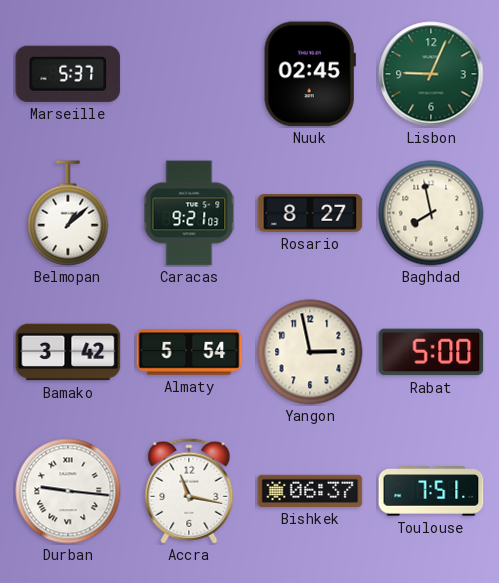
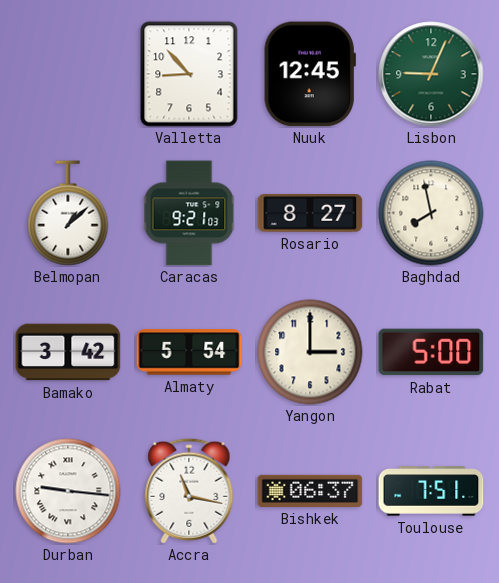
Marseille: 5:37 -> none (68, 74)
Valletta: none -> 8:53 (189, 74)
Nuuk: 02:45 -> 12:45 (310, 74)
Yangon: 2:58 -> 3:00 (310, 352)
